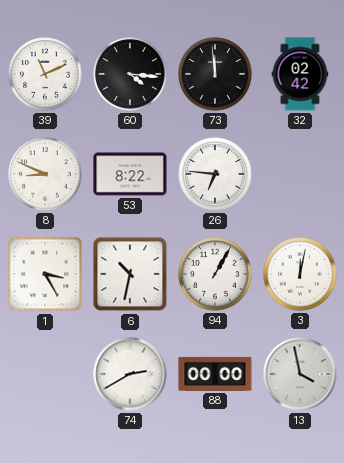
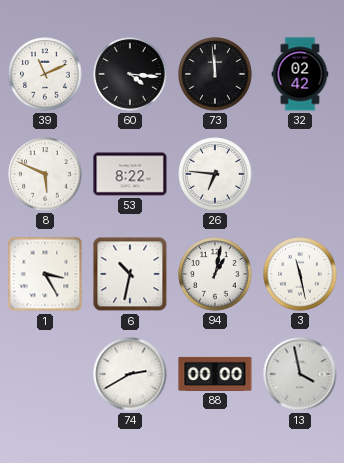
8: 8:49 -> 5:49 (45, 174)
94: 1:05 -> 1:02 (215, 274)
3: 12:02 -> 11:28 (300, 274)
